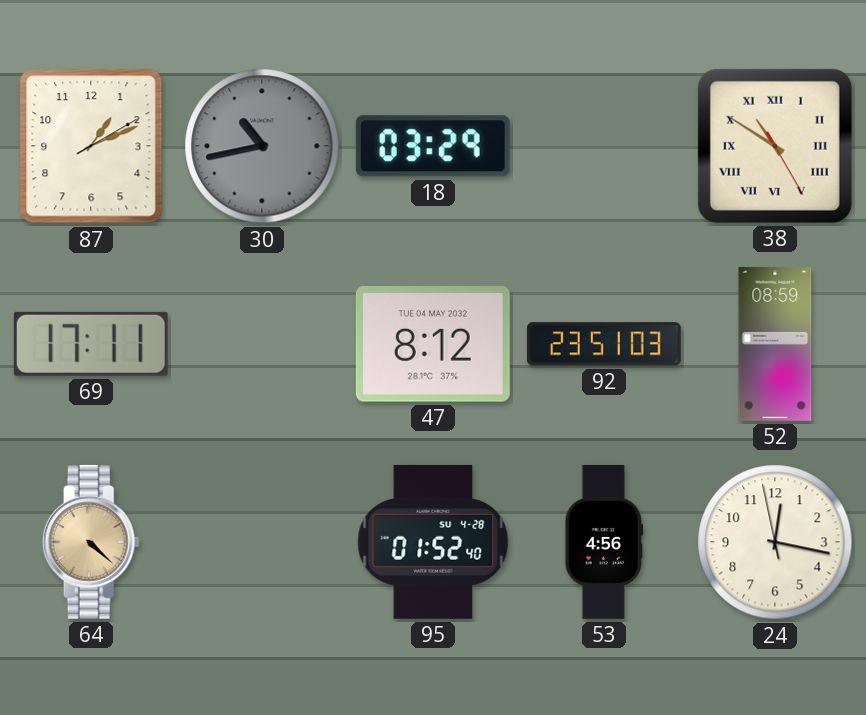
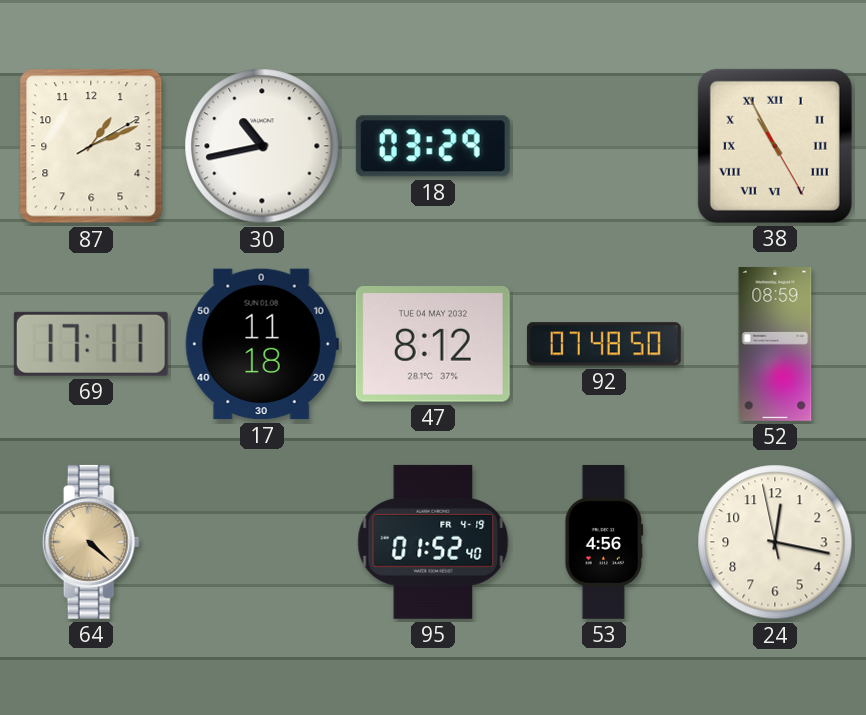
30 dial: grey -> white (262, 146)
38: 10:50 -> 10:55 (775, 146)
17: none -> 11:18 (262, 344)
92: 23:51 -> 07:48 (604, 344)
95 date: SU 4-28 -> FR 4-19 (433, 542)
